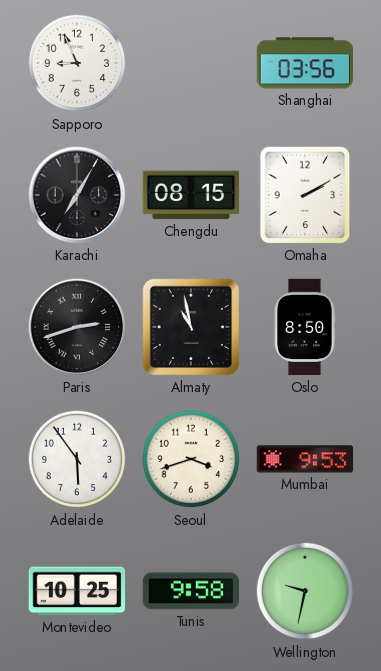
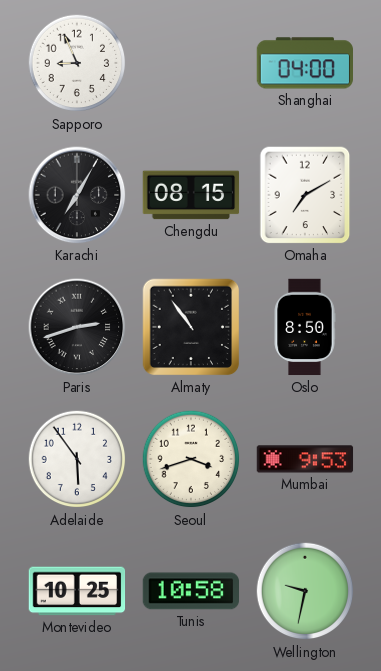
Shanghai: 03:56 -> 04:00 (304, 63)
Omaha: 2:10 -> 7:10 (305, 195)
Almaty: 10:58 -> 10:54 (191, 327)
Tunis: 9:58 -> 10:58 (190, 591)
